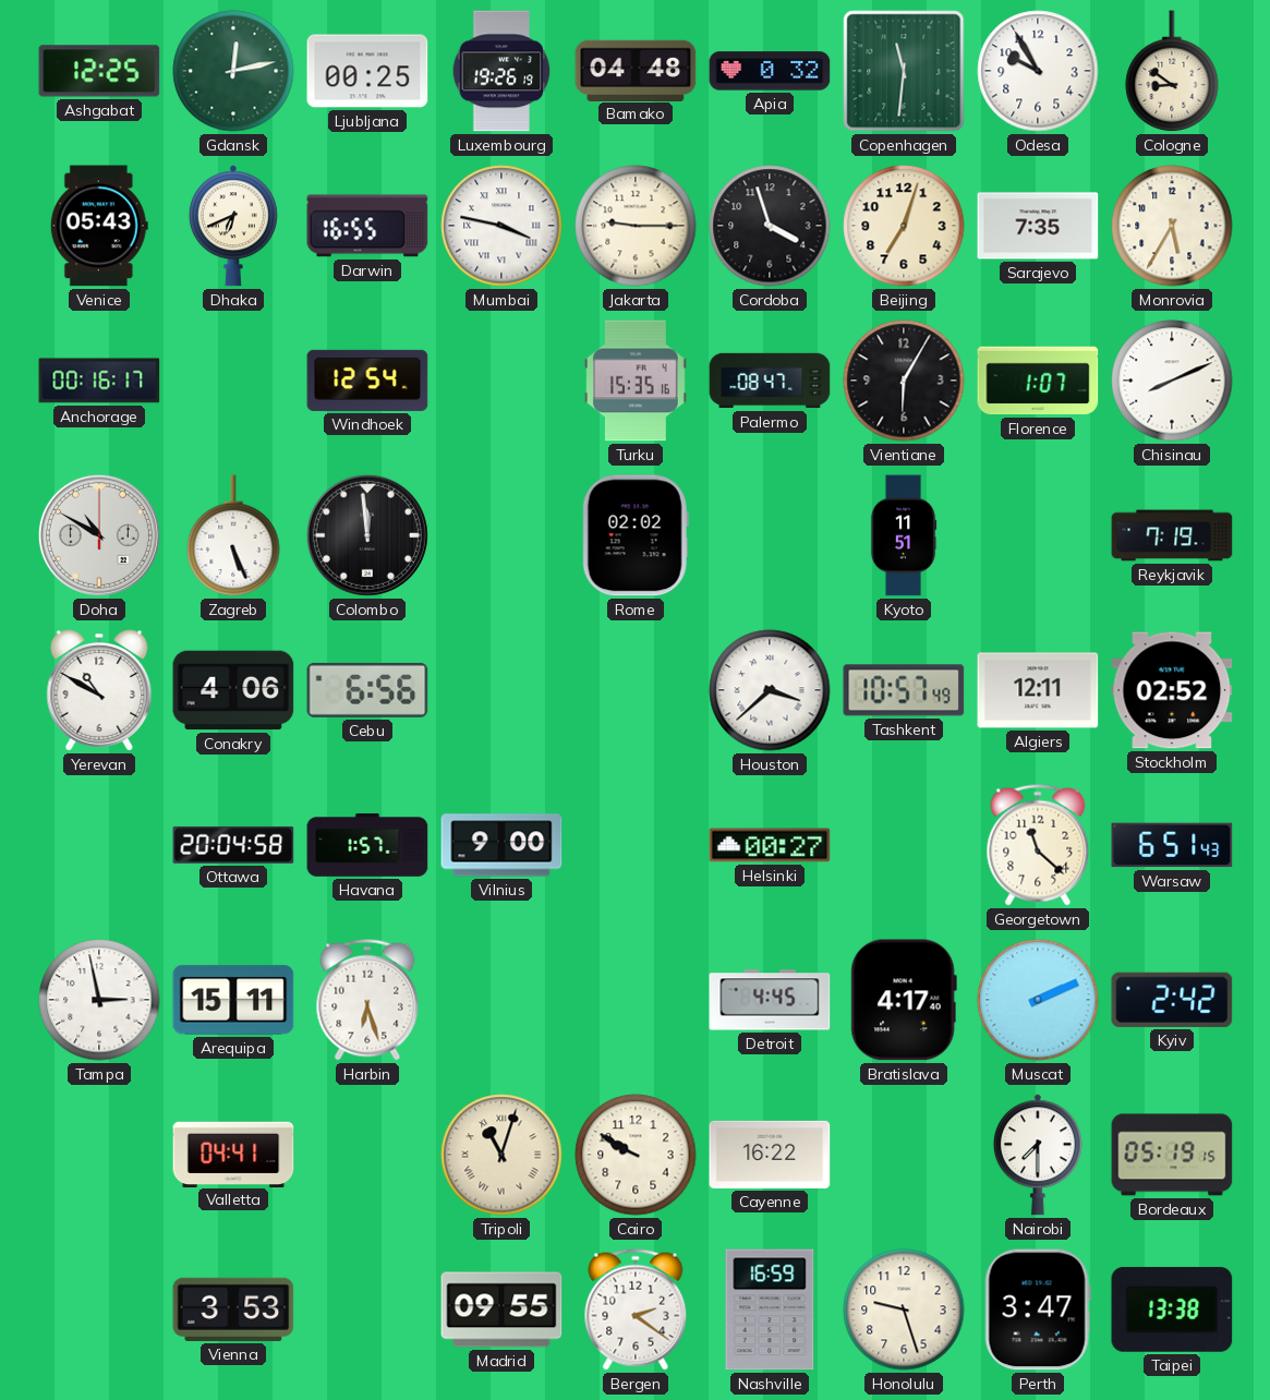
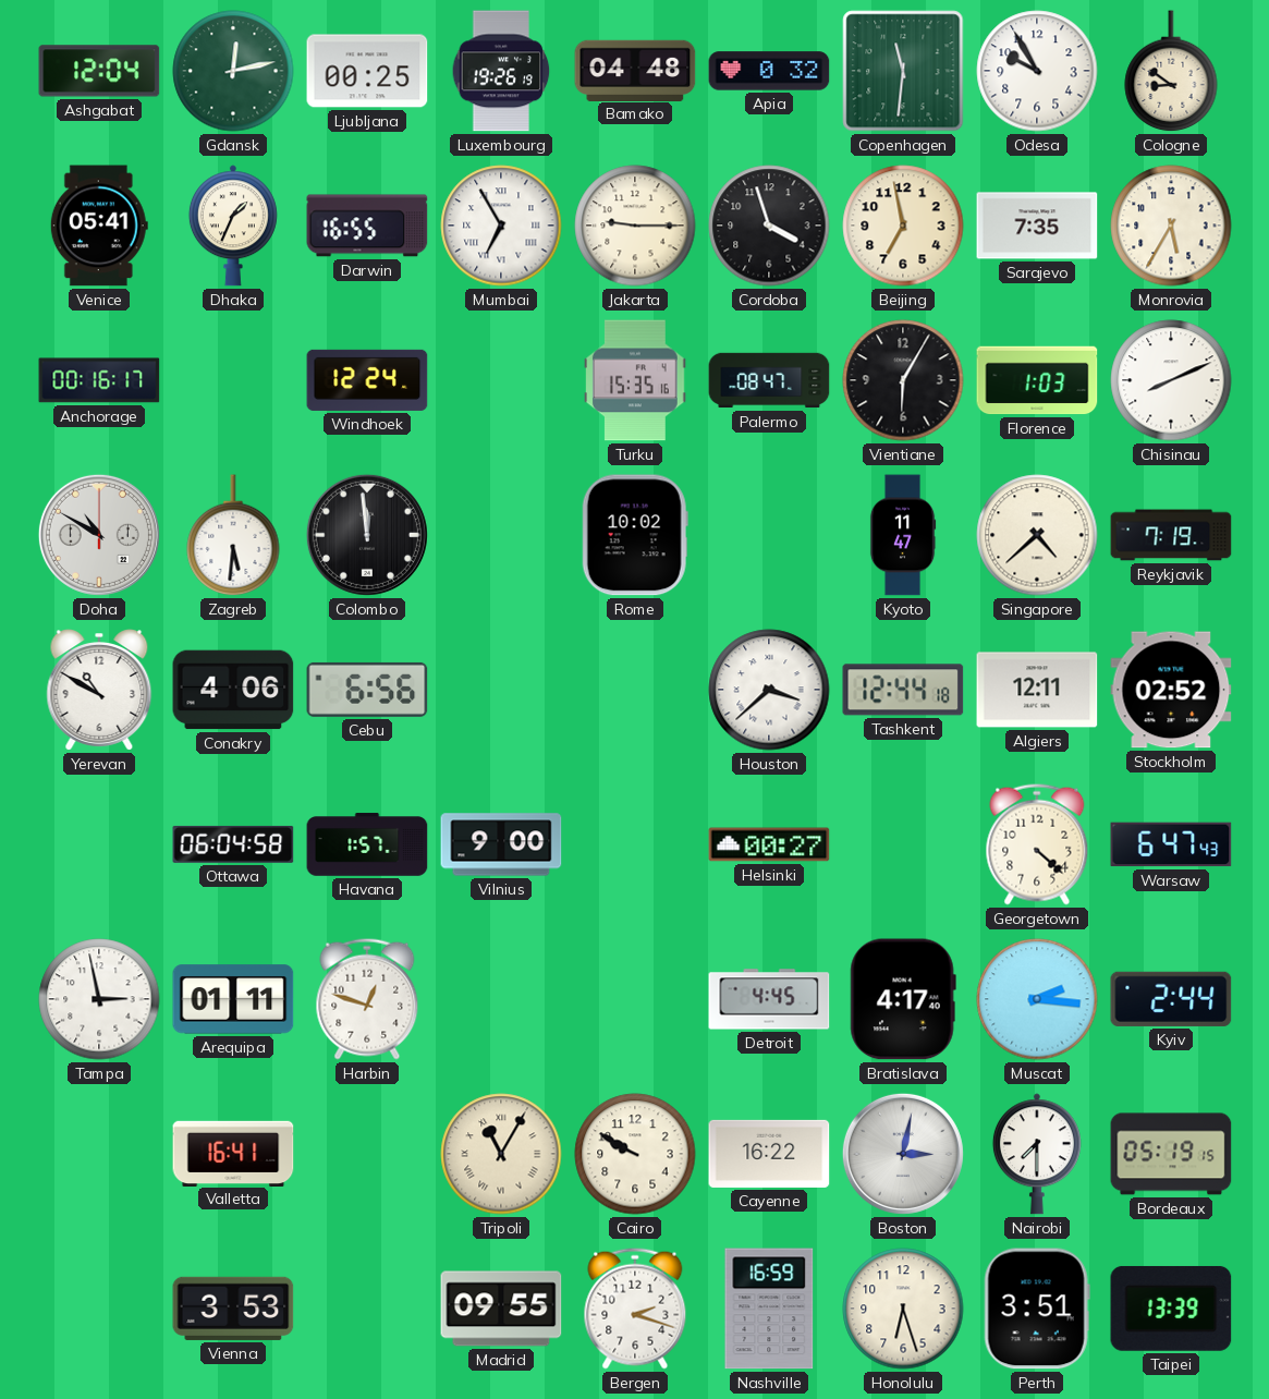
Ashgabat: 12:25 -> 12:04 (99, 71)
Venice: 05:43 -> 05:41 (99, 226)
Dhaka: 6:41 -> 1:34 (233, 226)
Mumbai: 3:47 -> 6:55 (501, 226)
Beijing: 7:03 -> 6:58 (903, 226)
Windhoek: 12:54 -> 12:24 (367, 380)
Florence: 1:07 -> 1:03 (1037, 380)
Zagreb: 5:26 -> 5:31 (233, 536)
Rome: 02:02 -> 10:02 (635, 535)
Kyoto: 11:51 -> 11:47 (903, 535)
Singapore: none -> 4:38 (1037, 535)
Tashkent: 10:57 -> 12:44 (903, 690)
Ottawa: 20:04 -> 06:04 (233, 844)
Georgetown: 11:22 -> 4:22 (1037, 844)
Warsaw: 6:51 -> 6:47 (1171, 844)
Arequipa: 15:11 -> 01:11 (233, 999)
Harbin: 6:27 -> 12:48 (367, 999)
Muscat: 2:11 -> 2:16 (1037, 999)
Kyiv: 2:42 -> 2:44 (1171, 999)
Valletta: 04:41 -> 16:41 (233, 1153)
Tripoli: 11:03 -> 11:05 (501, 1154)
Boston: none -> 3:02 (903, 1154)
Bergen: 2:21 -> 2:18 (635, 1309)
Honolulu: 9:27 -> 6:27 (903, 1309)
Perth: 3:47 -> 3:51 (1037, 1309)
Taipei: 13:38 -> 13:39 (1171, 1309)
